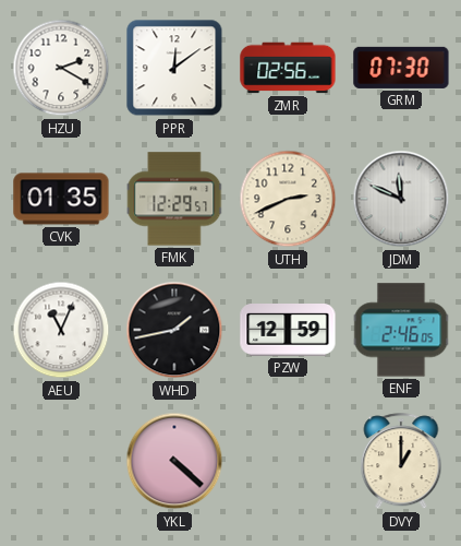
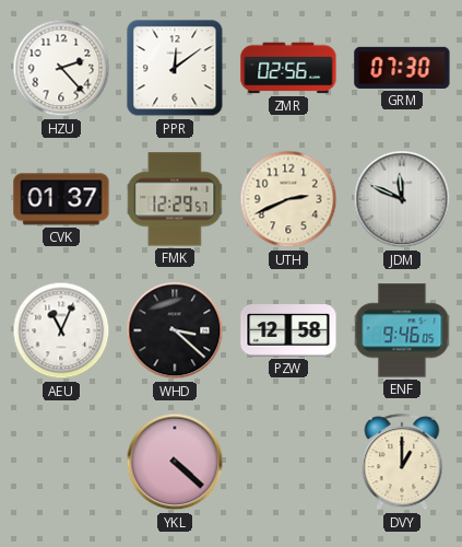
HZU: 2:20 -> 2:23 (61, 68)
CVK: 01:35 -> 01:37 (61, 199)
WHD: 1:43 -> 3:22 (175, 330)
PZW: 12:59 -> 12:58 (288, 330)
ENF: 2:46 -> 9:46 (402, 330)
